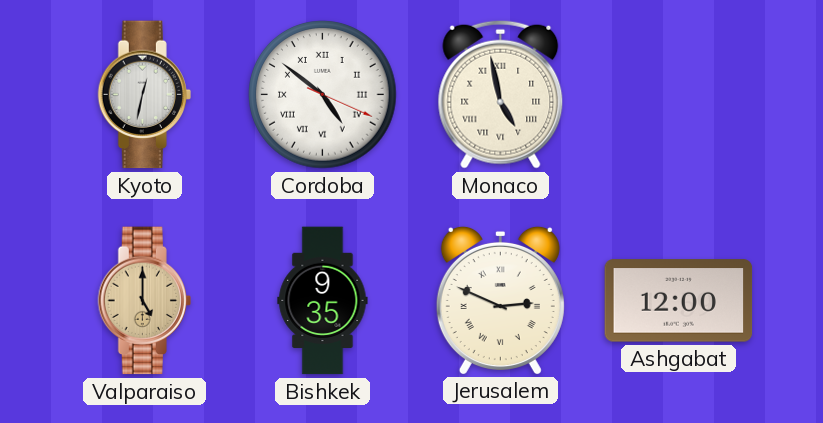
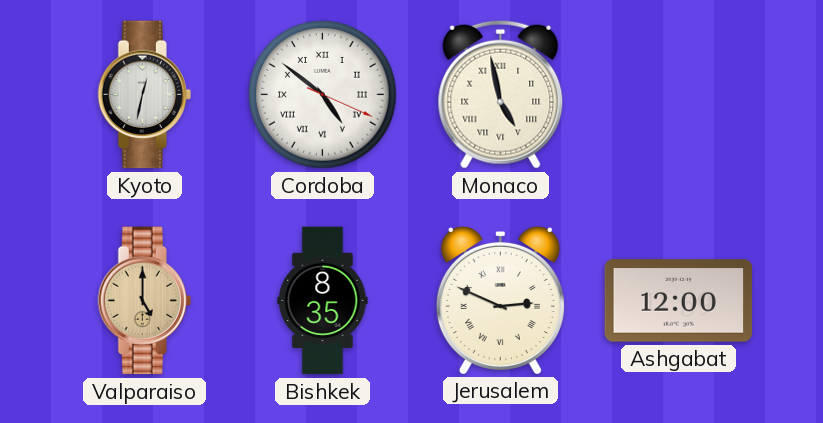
Bishkek: 9:35 -> 8:35 (323, 301)
